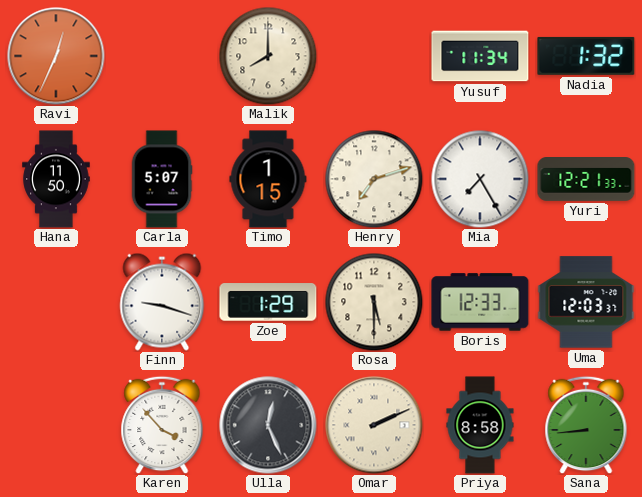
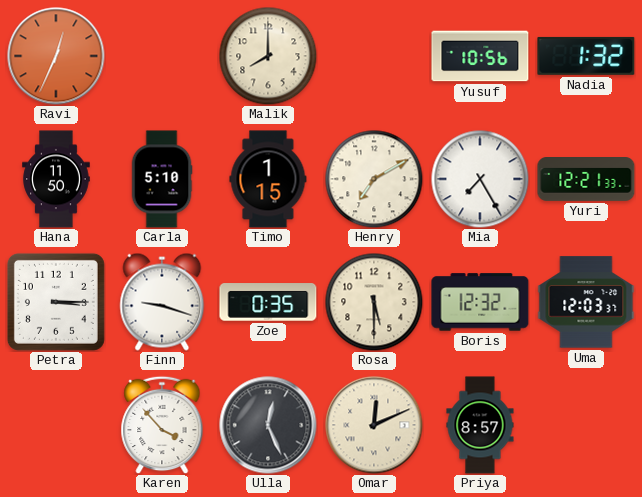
Yusuf: 11:34 -> 10:56 (480, 56)
Carla: 5:07 -> 5:10 (162, 179)
Henry: 7:12 -> 7:10 (374, 179)
Petra: none -> 3:15 (56, 302)
Zoe: 1:29 -> 0:35 (268, 302)
Boris: 12:33 -> 12:32 (480, 302)
Omar: 2:11 -> 12:11 (374, 425)
Priya: 8:58 -> 8:57 (480, 425)
Sana: 8:44 -> none (586, 425)
